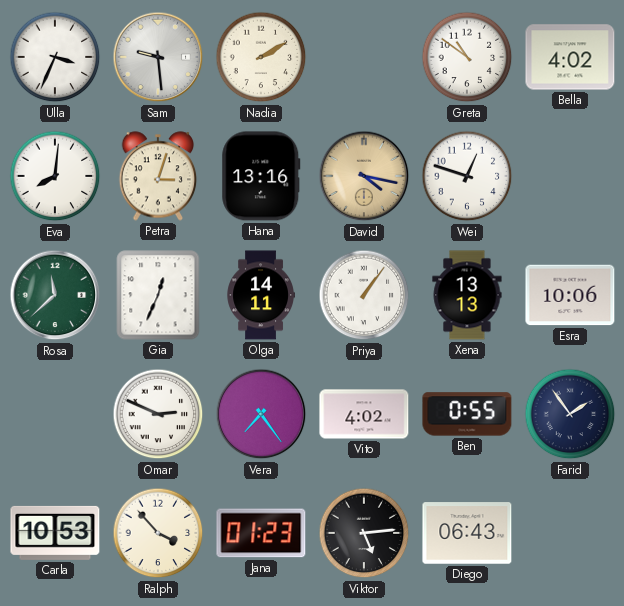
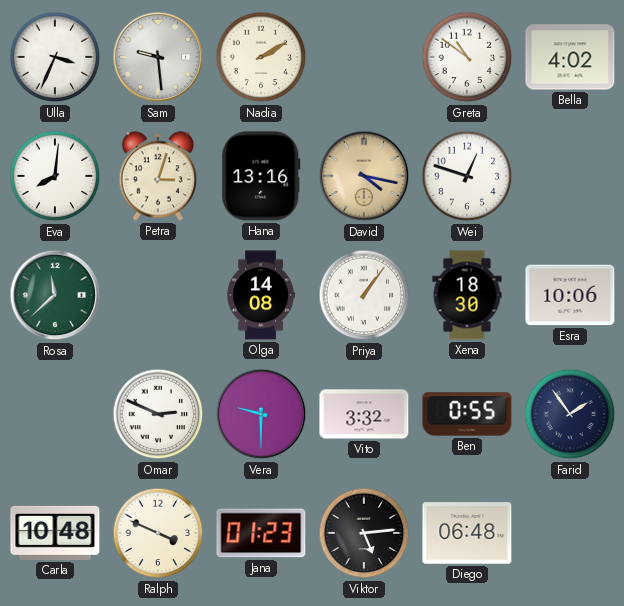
Gia: 12:34 -> none (158, 295)
Olga: 14:11 -> 14:08 (260, 295)
Xena: 13:13 -> 18:30 (467, 295)
Vera: 7:24 -> 9:30 (261, 414)
Vito: 4:02 -> 3:32 (364, 414)
Carla: 10:53 -> 10:48 (55, 533)
Ralph: 3:53 -> 3:49 (158, 533)
Diego: 06:43 -> 06:48 (467, 533)
